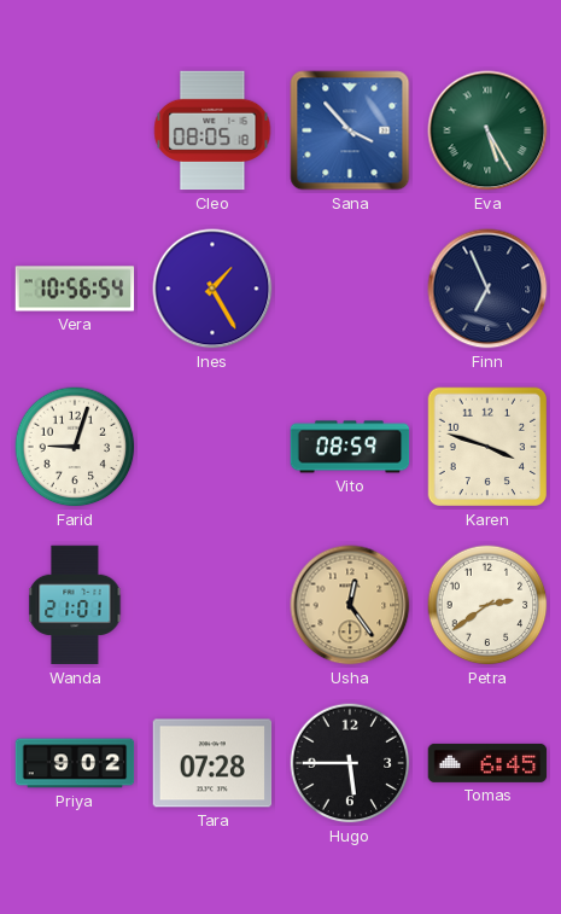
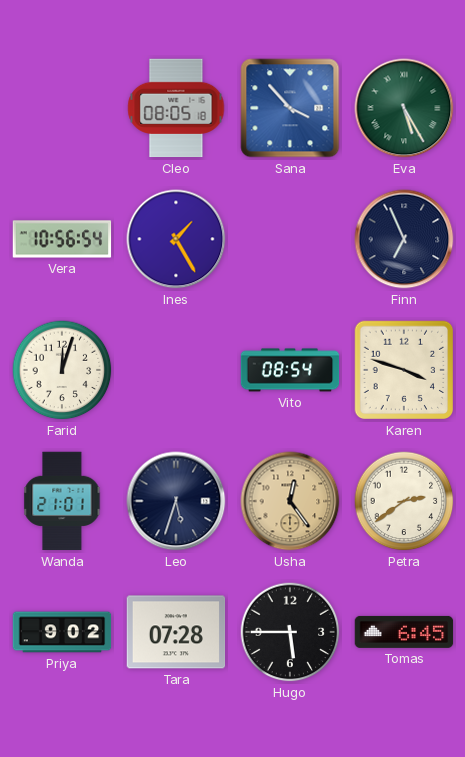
Farid: 9:03 -> 12:03 (62, 370)
Vito: 08:59 -> 08:54 (290, 370)
Leo: none -> 5:33 (176, 501)
